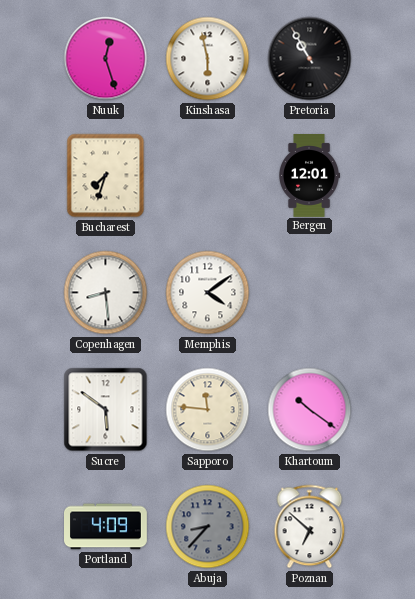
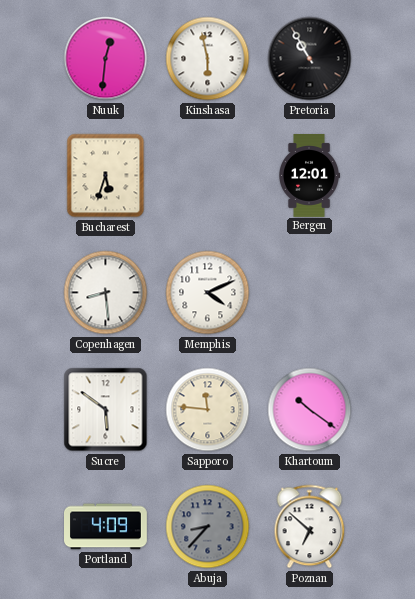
Nuuk: 12:27 -> 12:31 (106, 59)
Bucharest: 7:33 -> 5:33 (106, 176)
Memphis: 4:09 -> 4:11 (208, 293)
